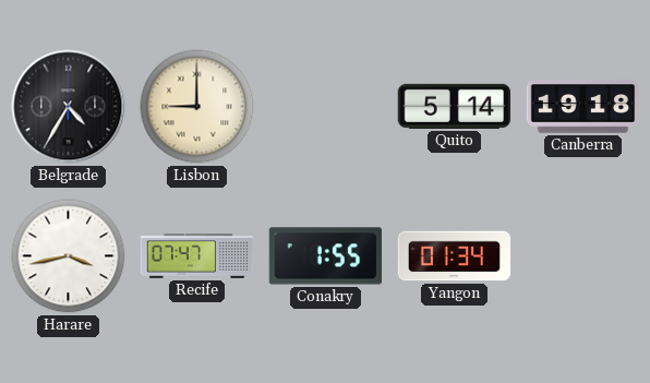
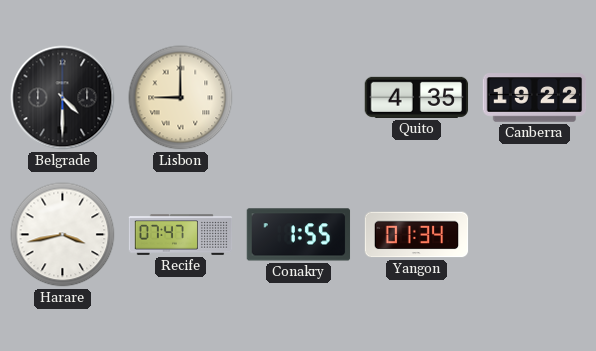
Belgrade: 4:35 -> 4:30 (63, 98)
Quito: 5:14 -> 4:35 (417, 97)
Canberra: 19:18 -> 19:22 (535, 98)
